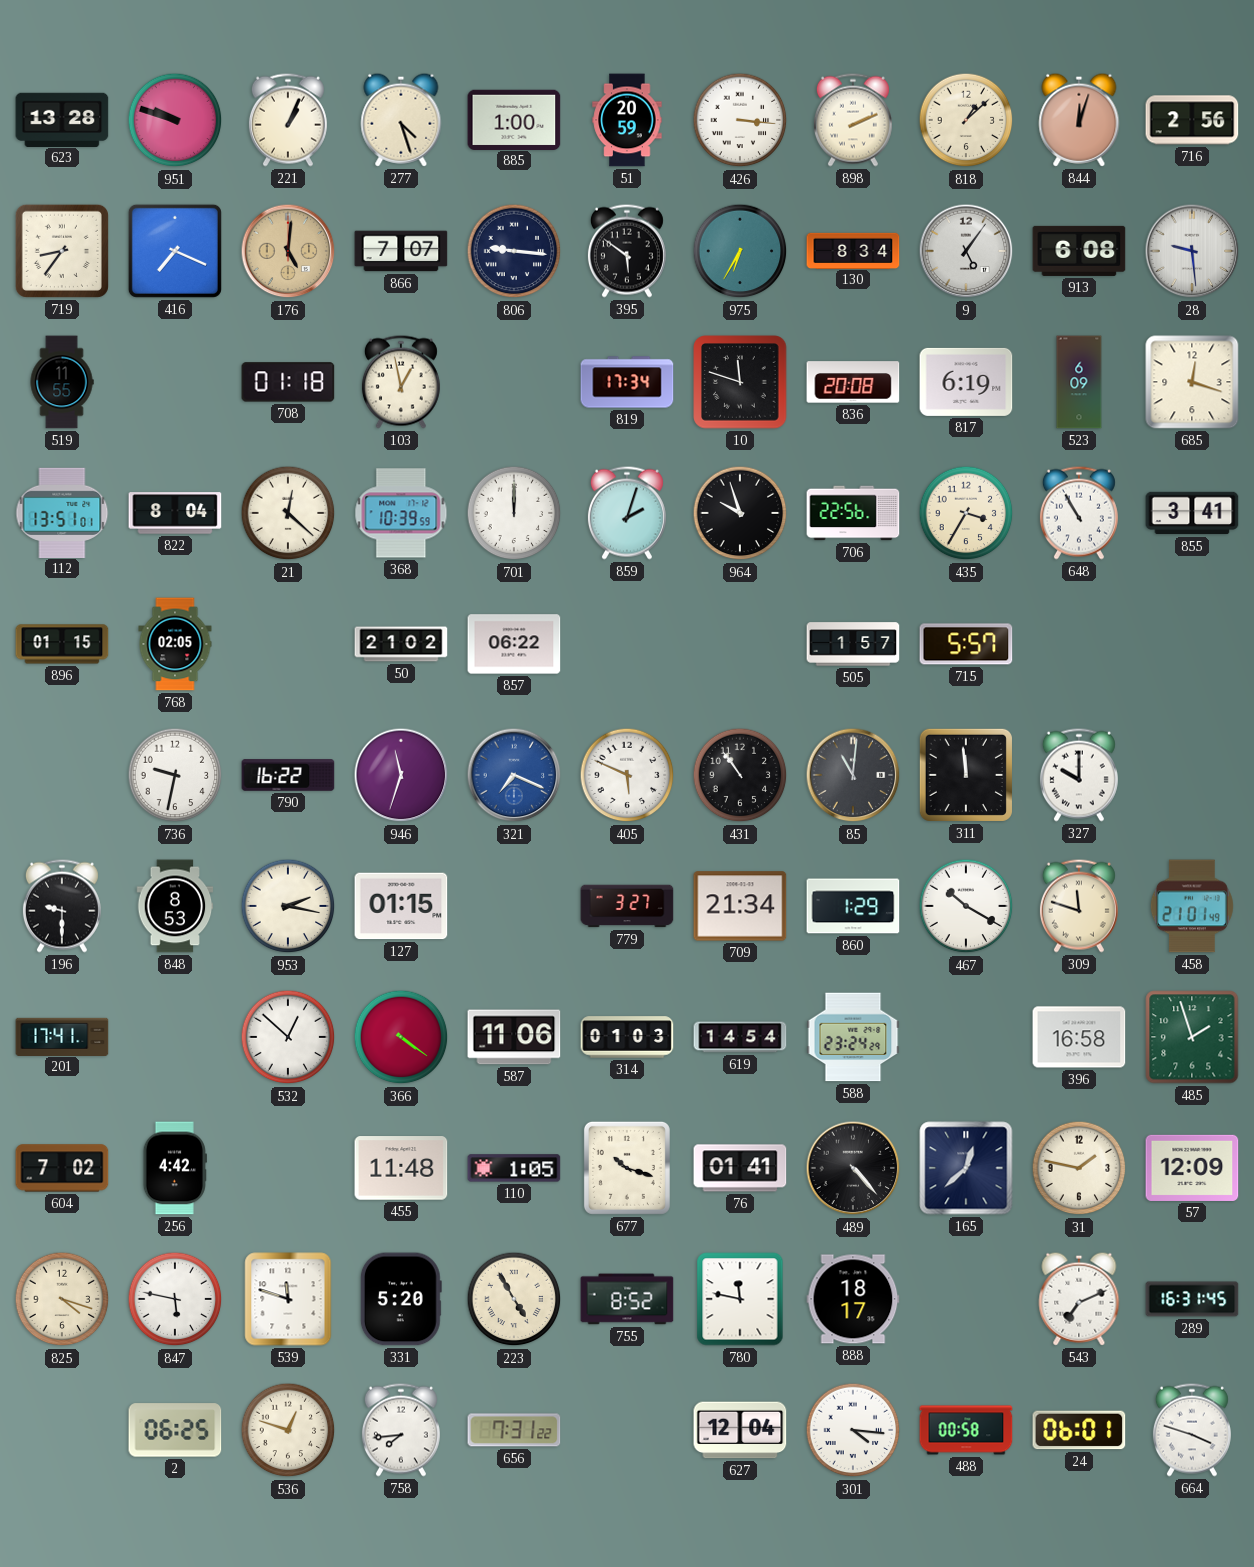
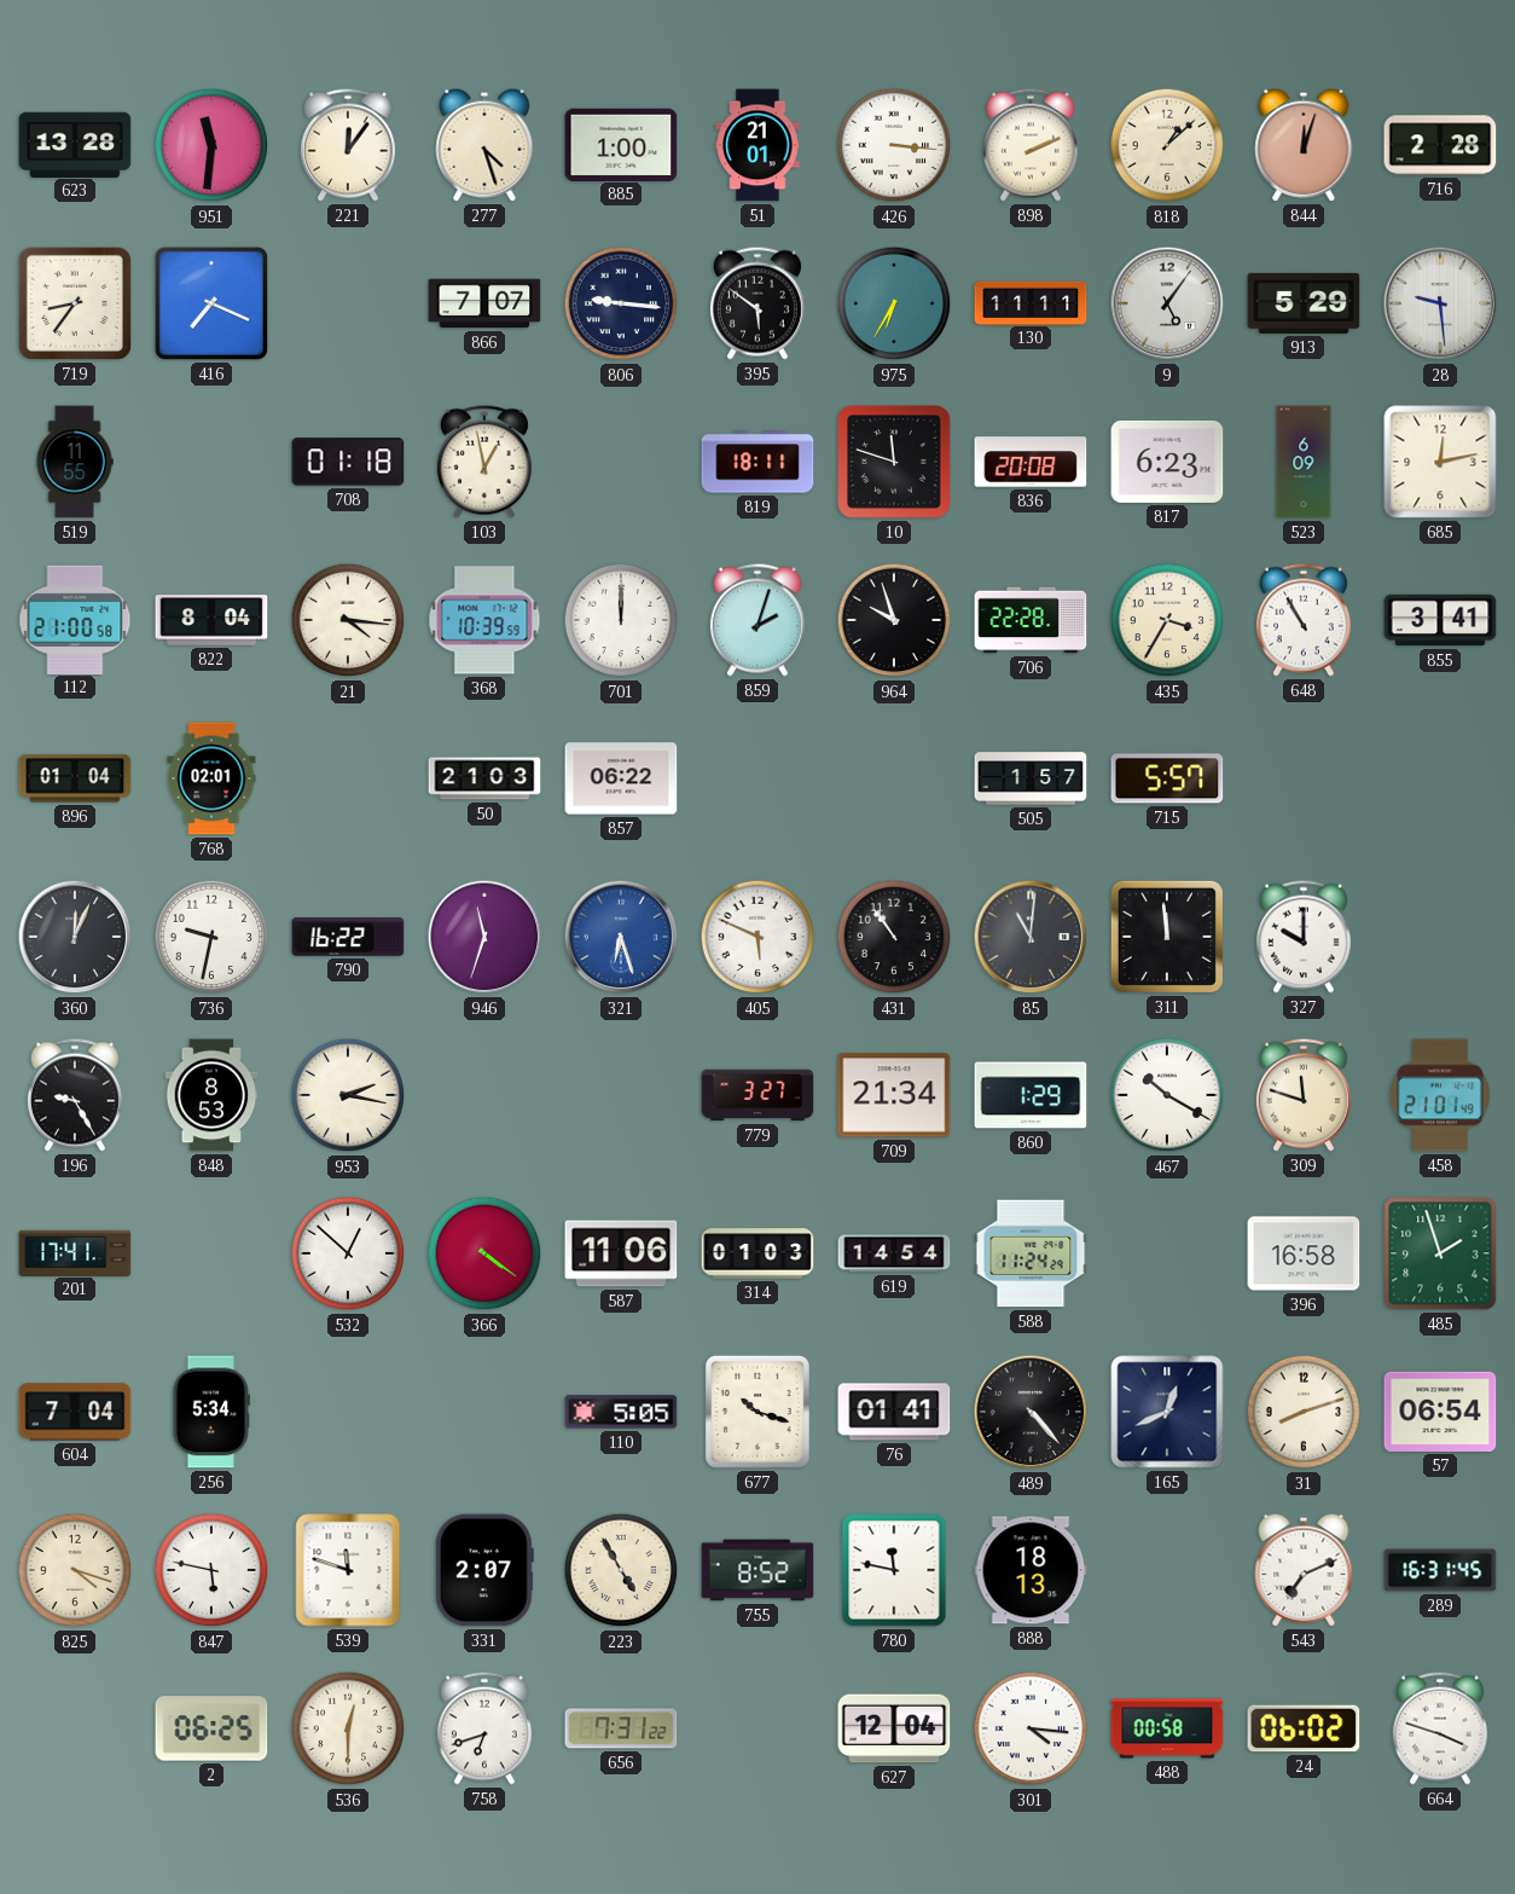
951: 9:48 -> 11:31 (211, 145)
221: 1:04 -> 12:06 (348, 145)
51: 20:59 -> 21:01 (757, 145)
716: 2:56 -> 2:28 (1440, 145)
176: 5:01 -> none (288, 251)
130: 8:34 -> 11:11 (1031, 302)
913: 6:08 -> 5:29 (1304, 303)
819: 17:34 -> 18:11 (757, 462)
817: 6:19 -> 6:23 (1167, 462)
685: 12:18 -> 12:13 (1440, 462)
112: 13:51 -> 21:00 (75, 619)
21: 12:22 -> 4:16 (348, 620)
706: 22:56 -> 22:28 (1031, 620)
896: 01:15 -> 01:04 (75, 778)
768: 02:05 -> 02:01 (211, 778)
50: 21:02 -> 21:03 (484, 778)
360: none -> 12:04 (75, 937)
321: 7:19 -> 6:27 (621, 937)
196: 9:30 -> 9:25 (75, 1095)
127: 01:15 -> none (401, 906)
588: 23:24 -> 11:24 (1031, 1253)
604: 7:02 -> 7:04 (75, 1412)
256: 4:42 -> 5:34 (211, 1412)
455: 11:48 -> none (401, 1168)
110: 1:05 -> 5:05 (621, 1412)
165: 12:38 -> 12:41 (1167, 1412)
31: 1:47 -> 8:12 (1304, 1412)
57: 12:09 -> 06:54 (1440, 1412)
331: 5:20 -> 2:07 (484, 1570)
888: 18:17 -> 18:13 (1031, 1570)
536: 12:48 -> 12:30 (348, 1728)
758: 7:44 -> 6:42 (484, 1728)
24: 06:01 -> 06:02 (1304, 1728)
